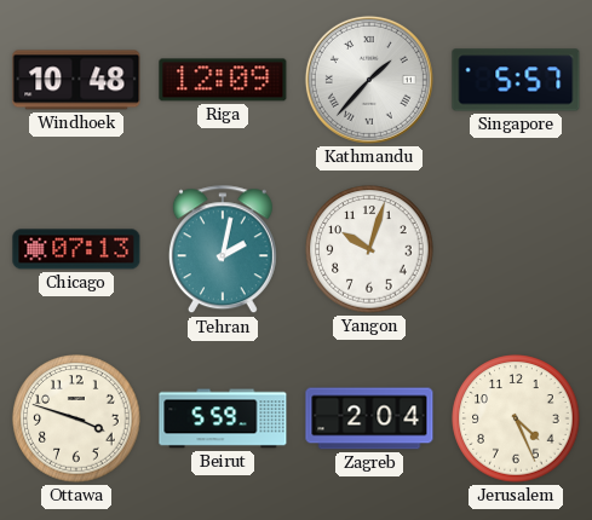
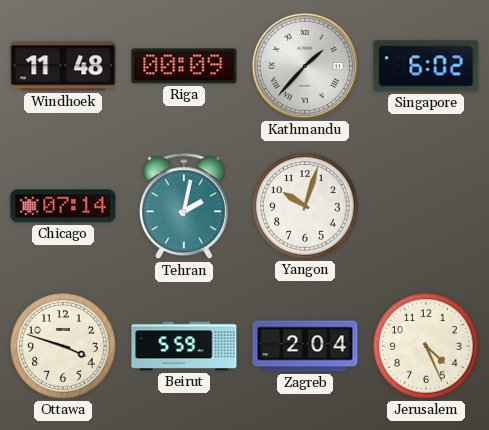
Windhoek: 10:48 -> 11:48 (63, 66)
Riga: 12:09 -> 00:09 (184, 66)
Singapore: 5:57 -> 6:02 (426, 66)
Chicago: 07:13 -> 07:14 (63, 206)
